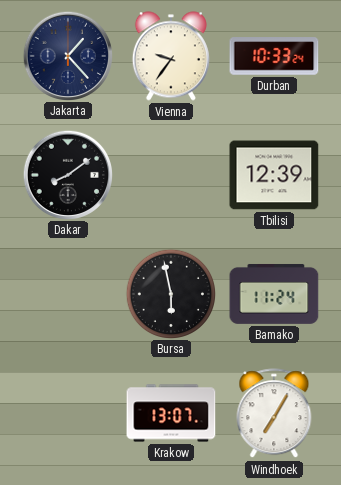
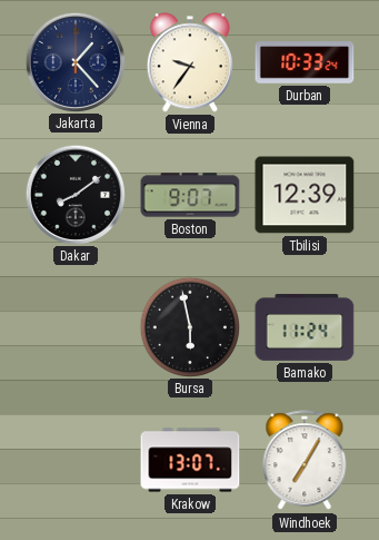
Boston: none -> 9:07 (190, 195)
